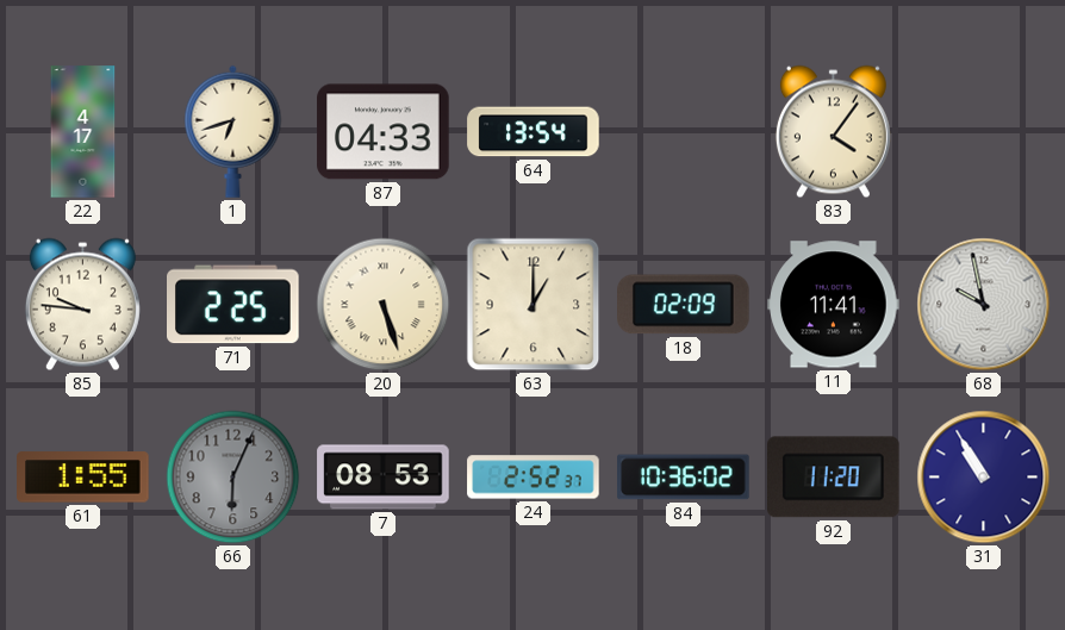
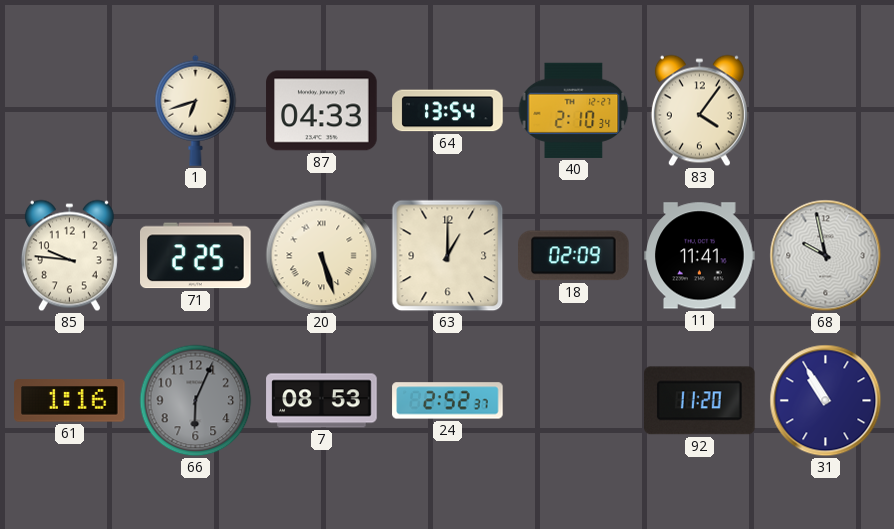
22: 4:17 -> none (83, 132)
40: none -> 2:10 (574, 110)
61: 1:55 -> 1:16 (70, 401)
84: 10:36 -> none (684, 478)
